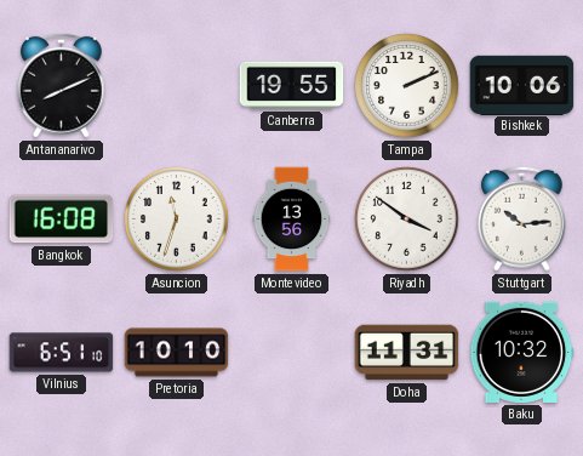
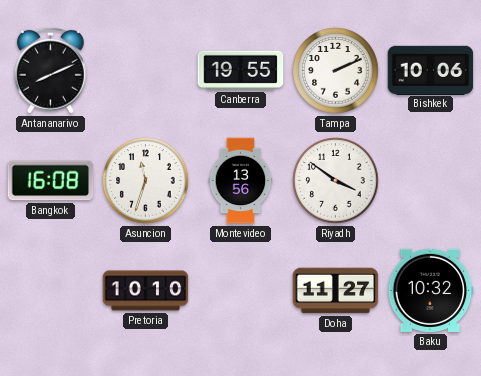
Stuttgart: 10:14 -> none (522, 218)
Vilnius: 6:51 -> none (62, 353)
Doha: 11:31 -> 11:27 (336, 291)
